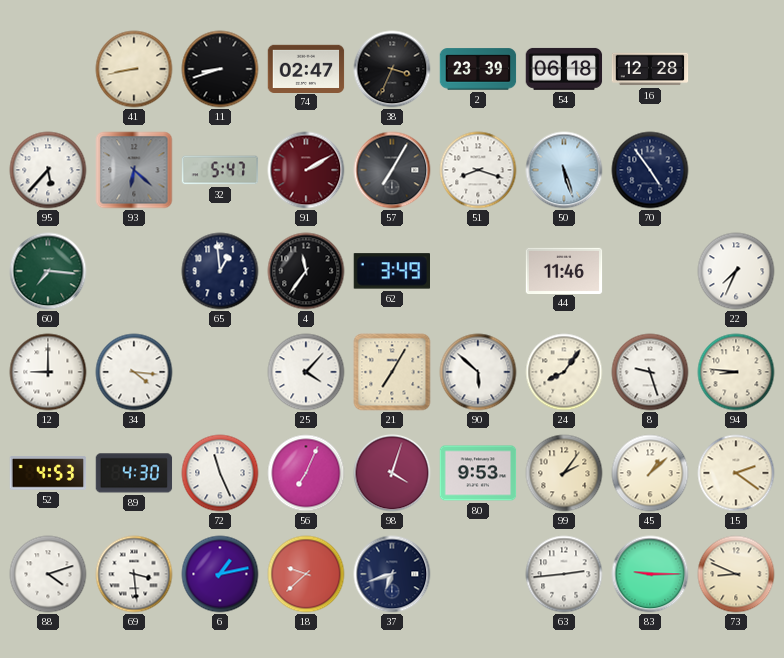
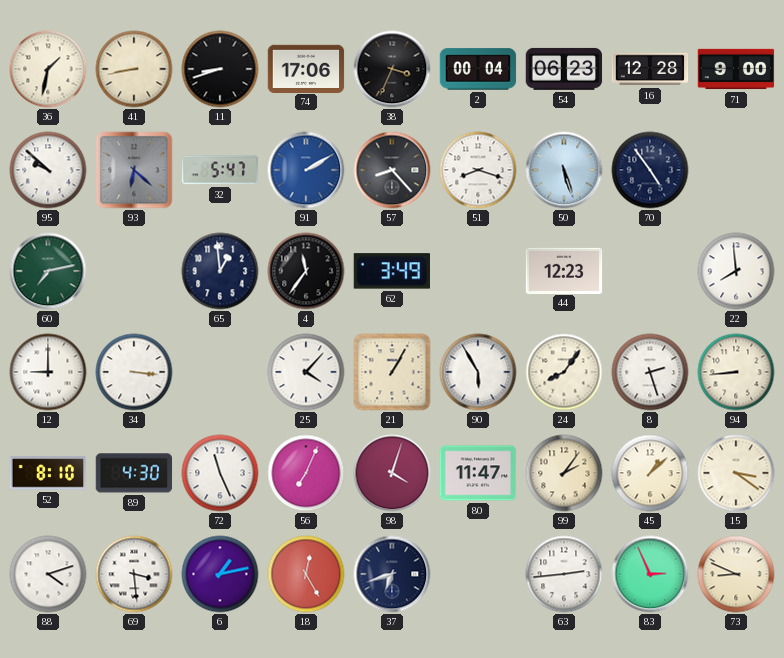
36: none -> 1:32 (48, 69)
74: 02:47 -> 17:06 (306, 68)
2: 23:39 -> 00:04 (478, 69)
54: 06:18 -> 06:23 (564, 69)
71: none -> 9:00 (736, 69)
95: 5:37 -> 9:52 (48, 170)
91 dial: burgundy -> blue (306, 170)
57: 7:05 -> 8:23 (392, 170)
60: 7:16 -> 7:13 (48, 271)
44: 11:46 -> 12:23 (564, 270)
22: 7:34 -> 7:59 (736, 271)
34: 4:16 -> 3:16 (134, 372)
21: 7:05 -> 1:05 (392, 372)
90: 5:52 -> 5:55 (478, 372)
8: 9:27 -> 2:27 (650, 372)
94: 8:46 -> 8:44 (736, 372)
52: 4:53 -> 8:10 (48, 473)
80: 9:53 -> 11:47 (478, 473)
15: 2:21 -> 3:21 (736, 473)
18: 9:38 -> 12:25 (306, 574)
83: 9:15 -> 2:56 (650, 574)
